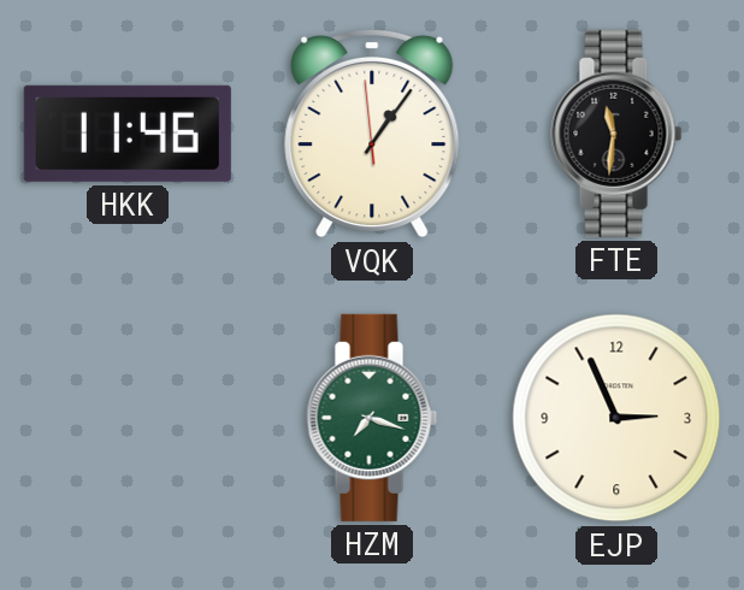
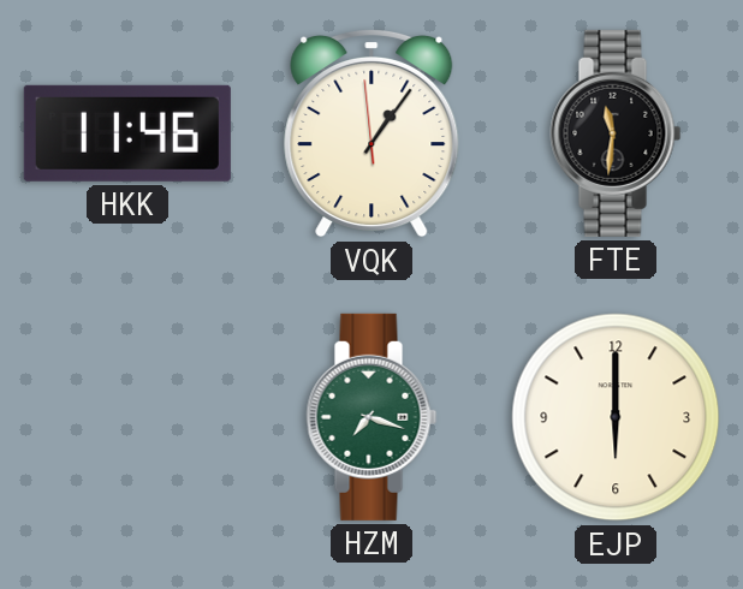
EJP: 2:56 -> 6:00 (616, 417)
